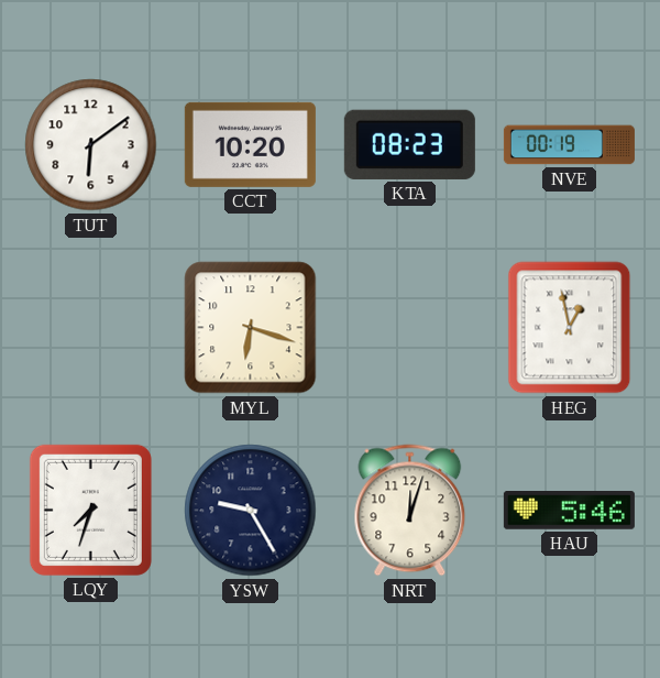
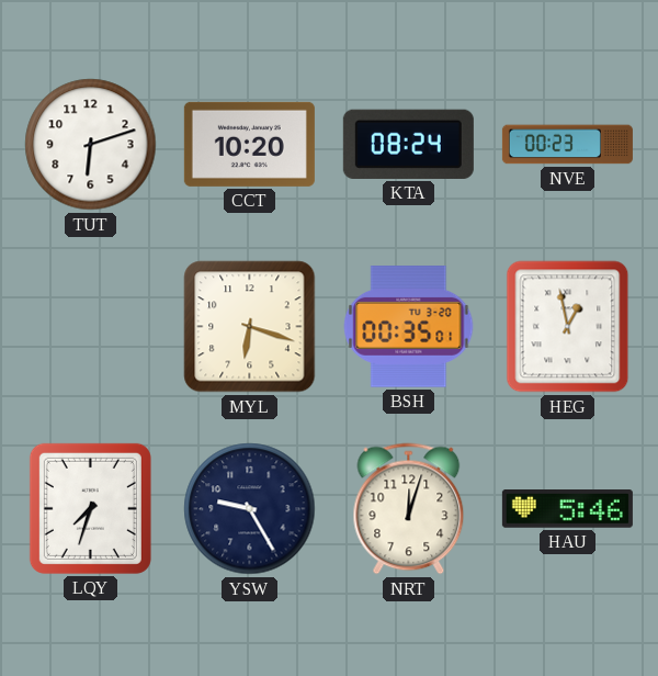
TUT: 6:09 -> 6:12 (91, 145)
KTA: 08:23 -> 08:24 (408, 144)
NVE: 00:19 -> 00:23 (567, 145)
BSH: none -> 00:35 (409, 327)
